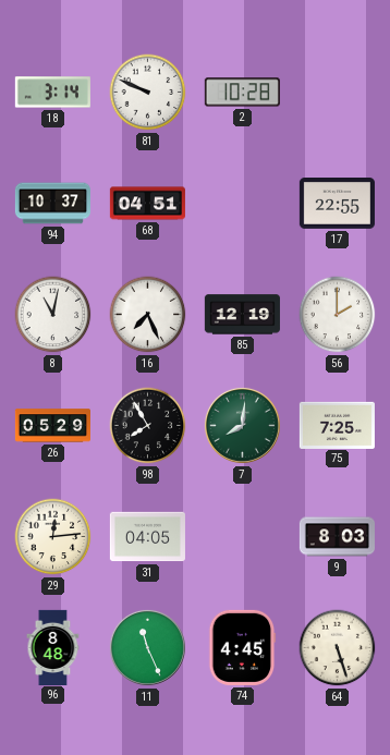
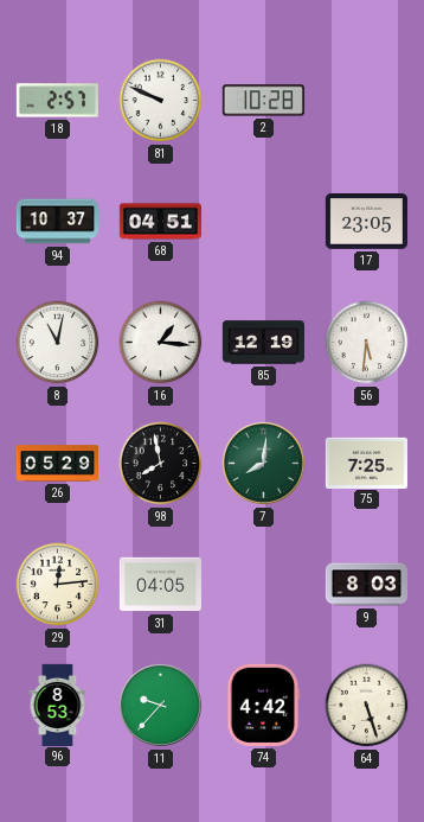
18: 3:14 -> 2:57 (57, 101)
17: 22:55 -> 23:05 (366, 222)
16: 7:26 -> 1:16 (161, 343)
56: 2:00 -> 5:31 (367, 343)
98: 7:55 -> 7:58 (161, 464)
96: 8:48 -> 8:53 (58, 705)
11: 11:26 -> 9:37 (160, 705)
74: 4:45 -> 4:42 (264, 705)
